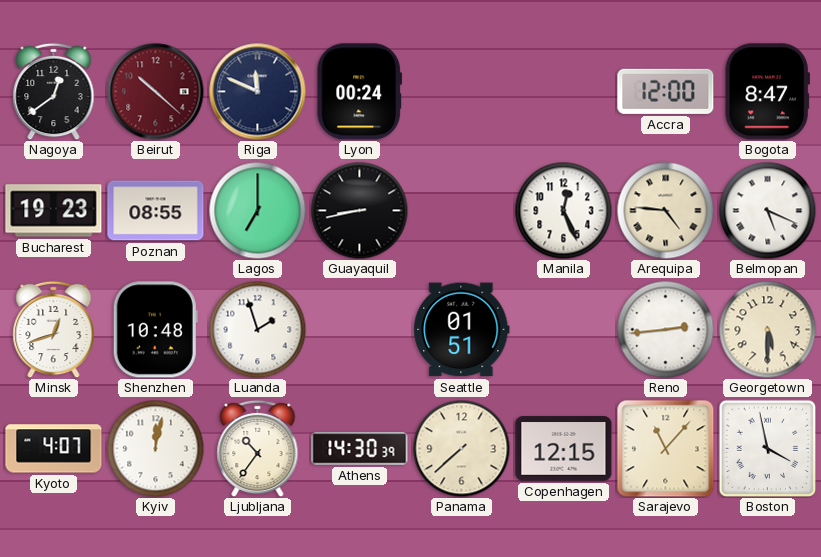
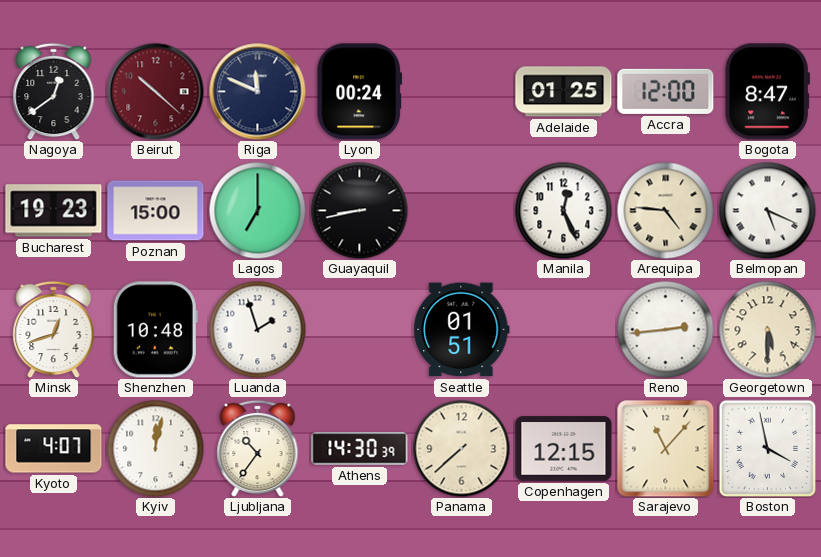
Adelaide: none -> 01:25 (564, 92)
Poznan: 08:55 -> 15:00 (156, 211)
